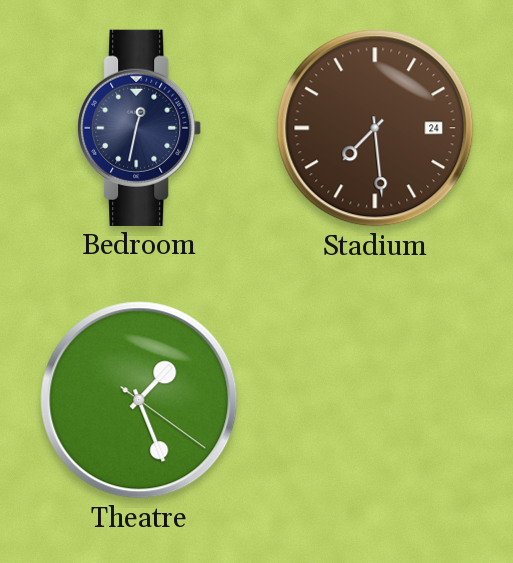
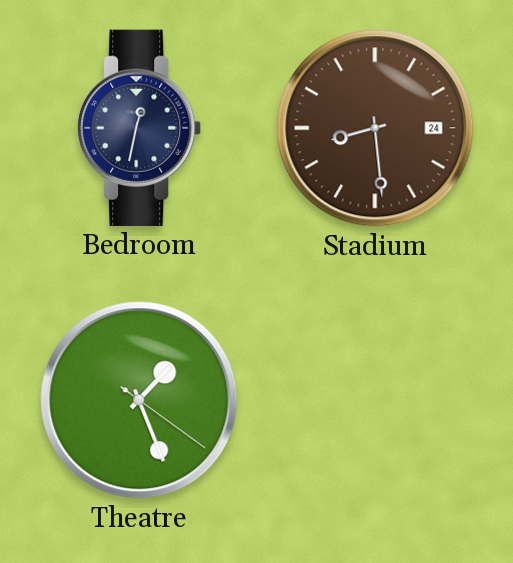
Stadium: 7:29 -> 8:29 (375, 128)
